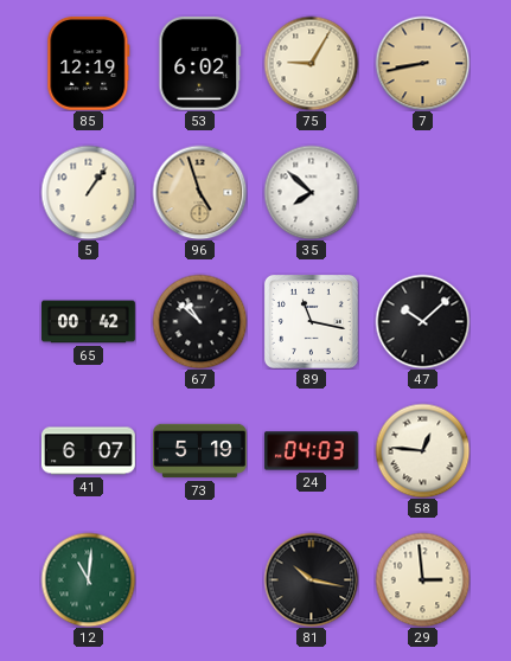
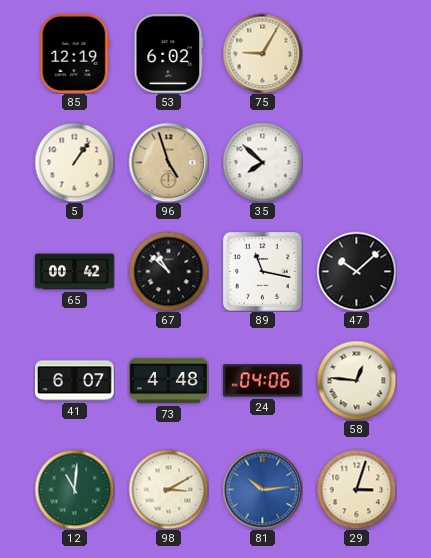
7: 8:43 -> none (422, 63)
73: 5:19 -> 4:48 (169, 381)
24: 04:03 -> 04:06 (262, 381)
98: none -> 3:10 (168, 489)
81: 10:17 -> 10:14 (262, 489)
81 dial: black -> blue (262, 489)
29: 2:59 -> 3:03 (356, 489)
